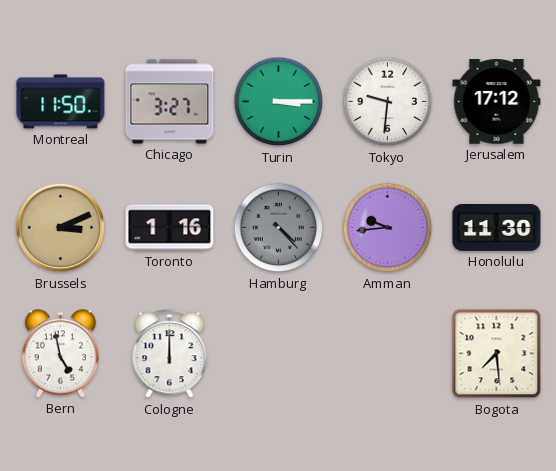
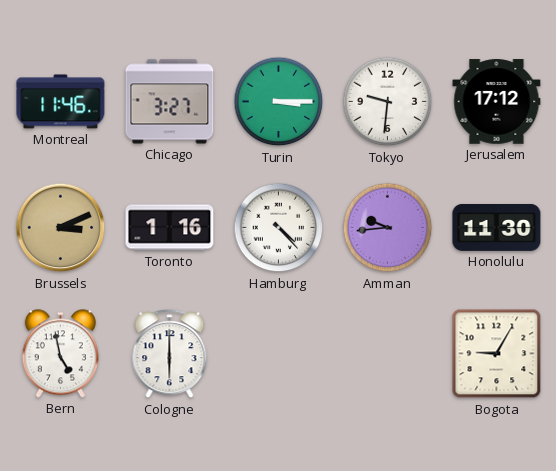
Montreal: 11:50 -> 11:46 (61, 102)
Hamburg dial: grey -> white (279, 228)
Cologne: 12:00 -> 6:00 (170, 354)
Bogota: 7:29 -> 9:05 (497, 354)
